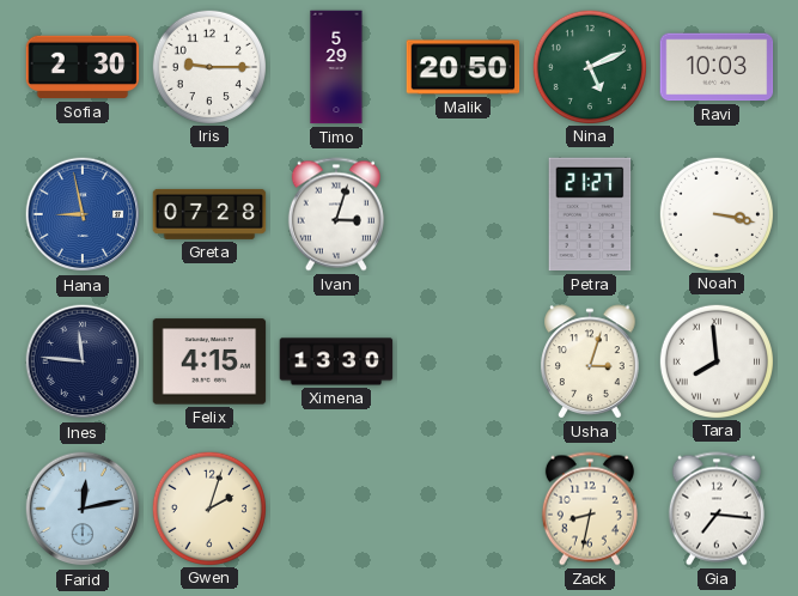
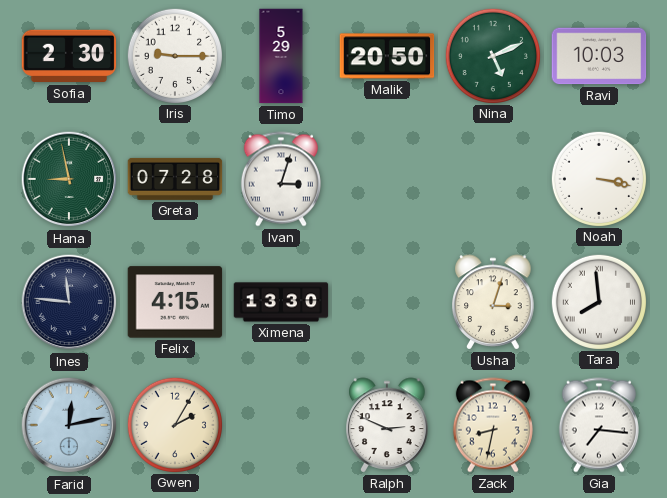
Hana dial: blue -> green (69, 179)
Petra: 21:27 -> none (590, 214)
Gwen: 2:03 -> 2:05 (174, 424)
Ralph: none -> 2:49 (387, 425)
